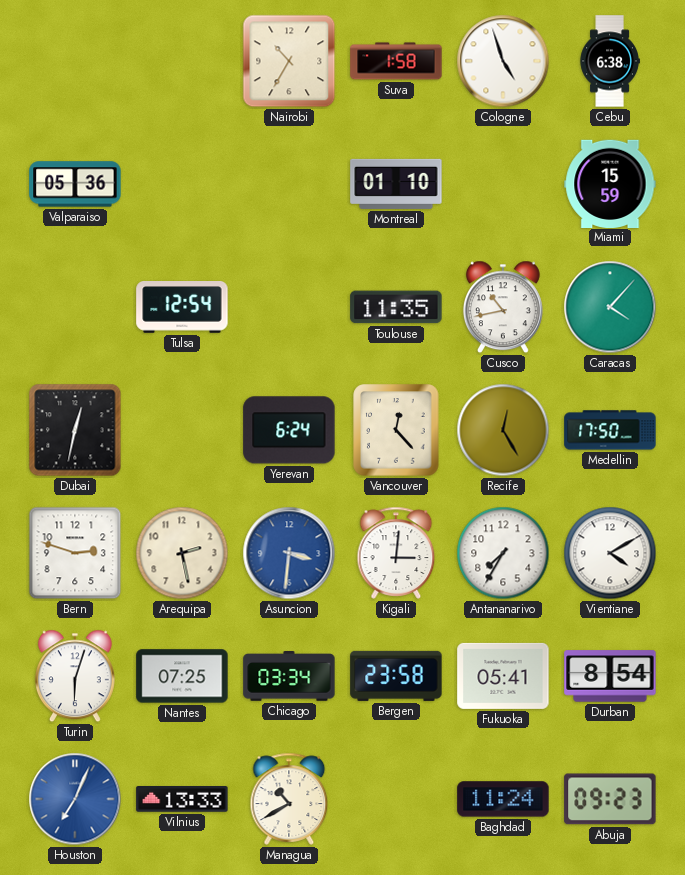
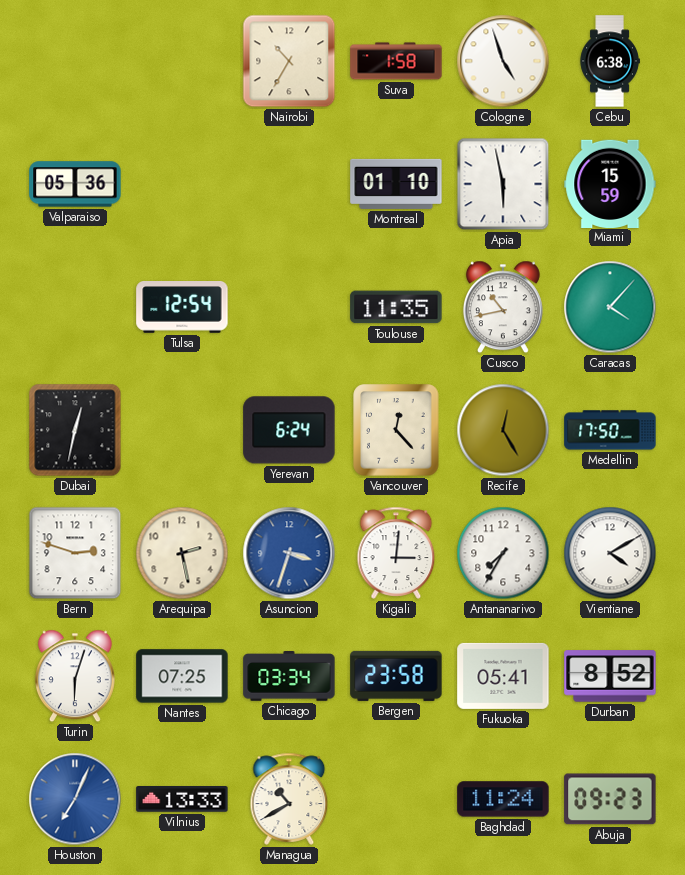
Apia: none -> 5:58 (503, 184)
Asuncion: 3:31 -> 3:33 (289, 553)
Durban: 8:54 -> 8:52 (610, 676)
